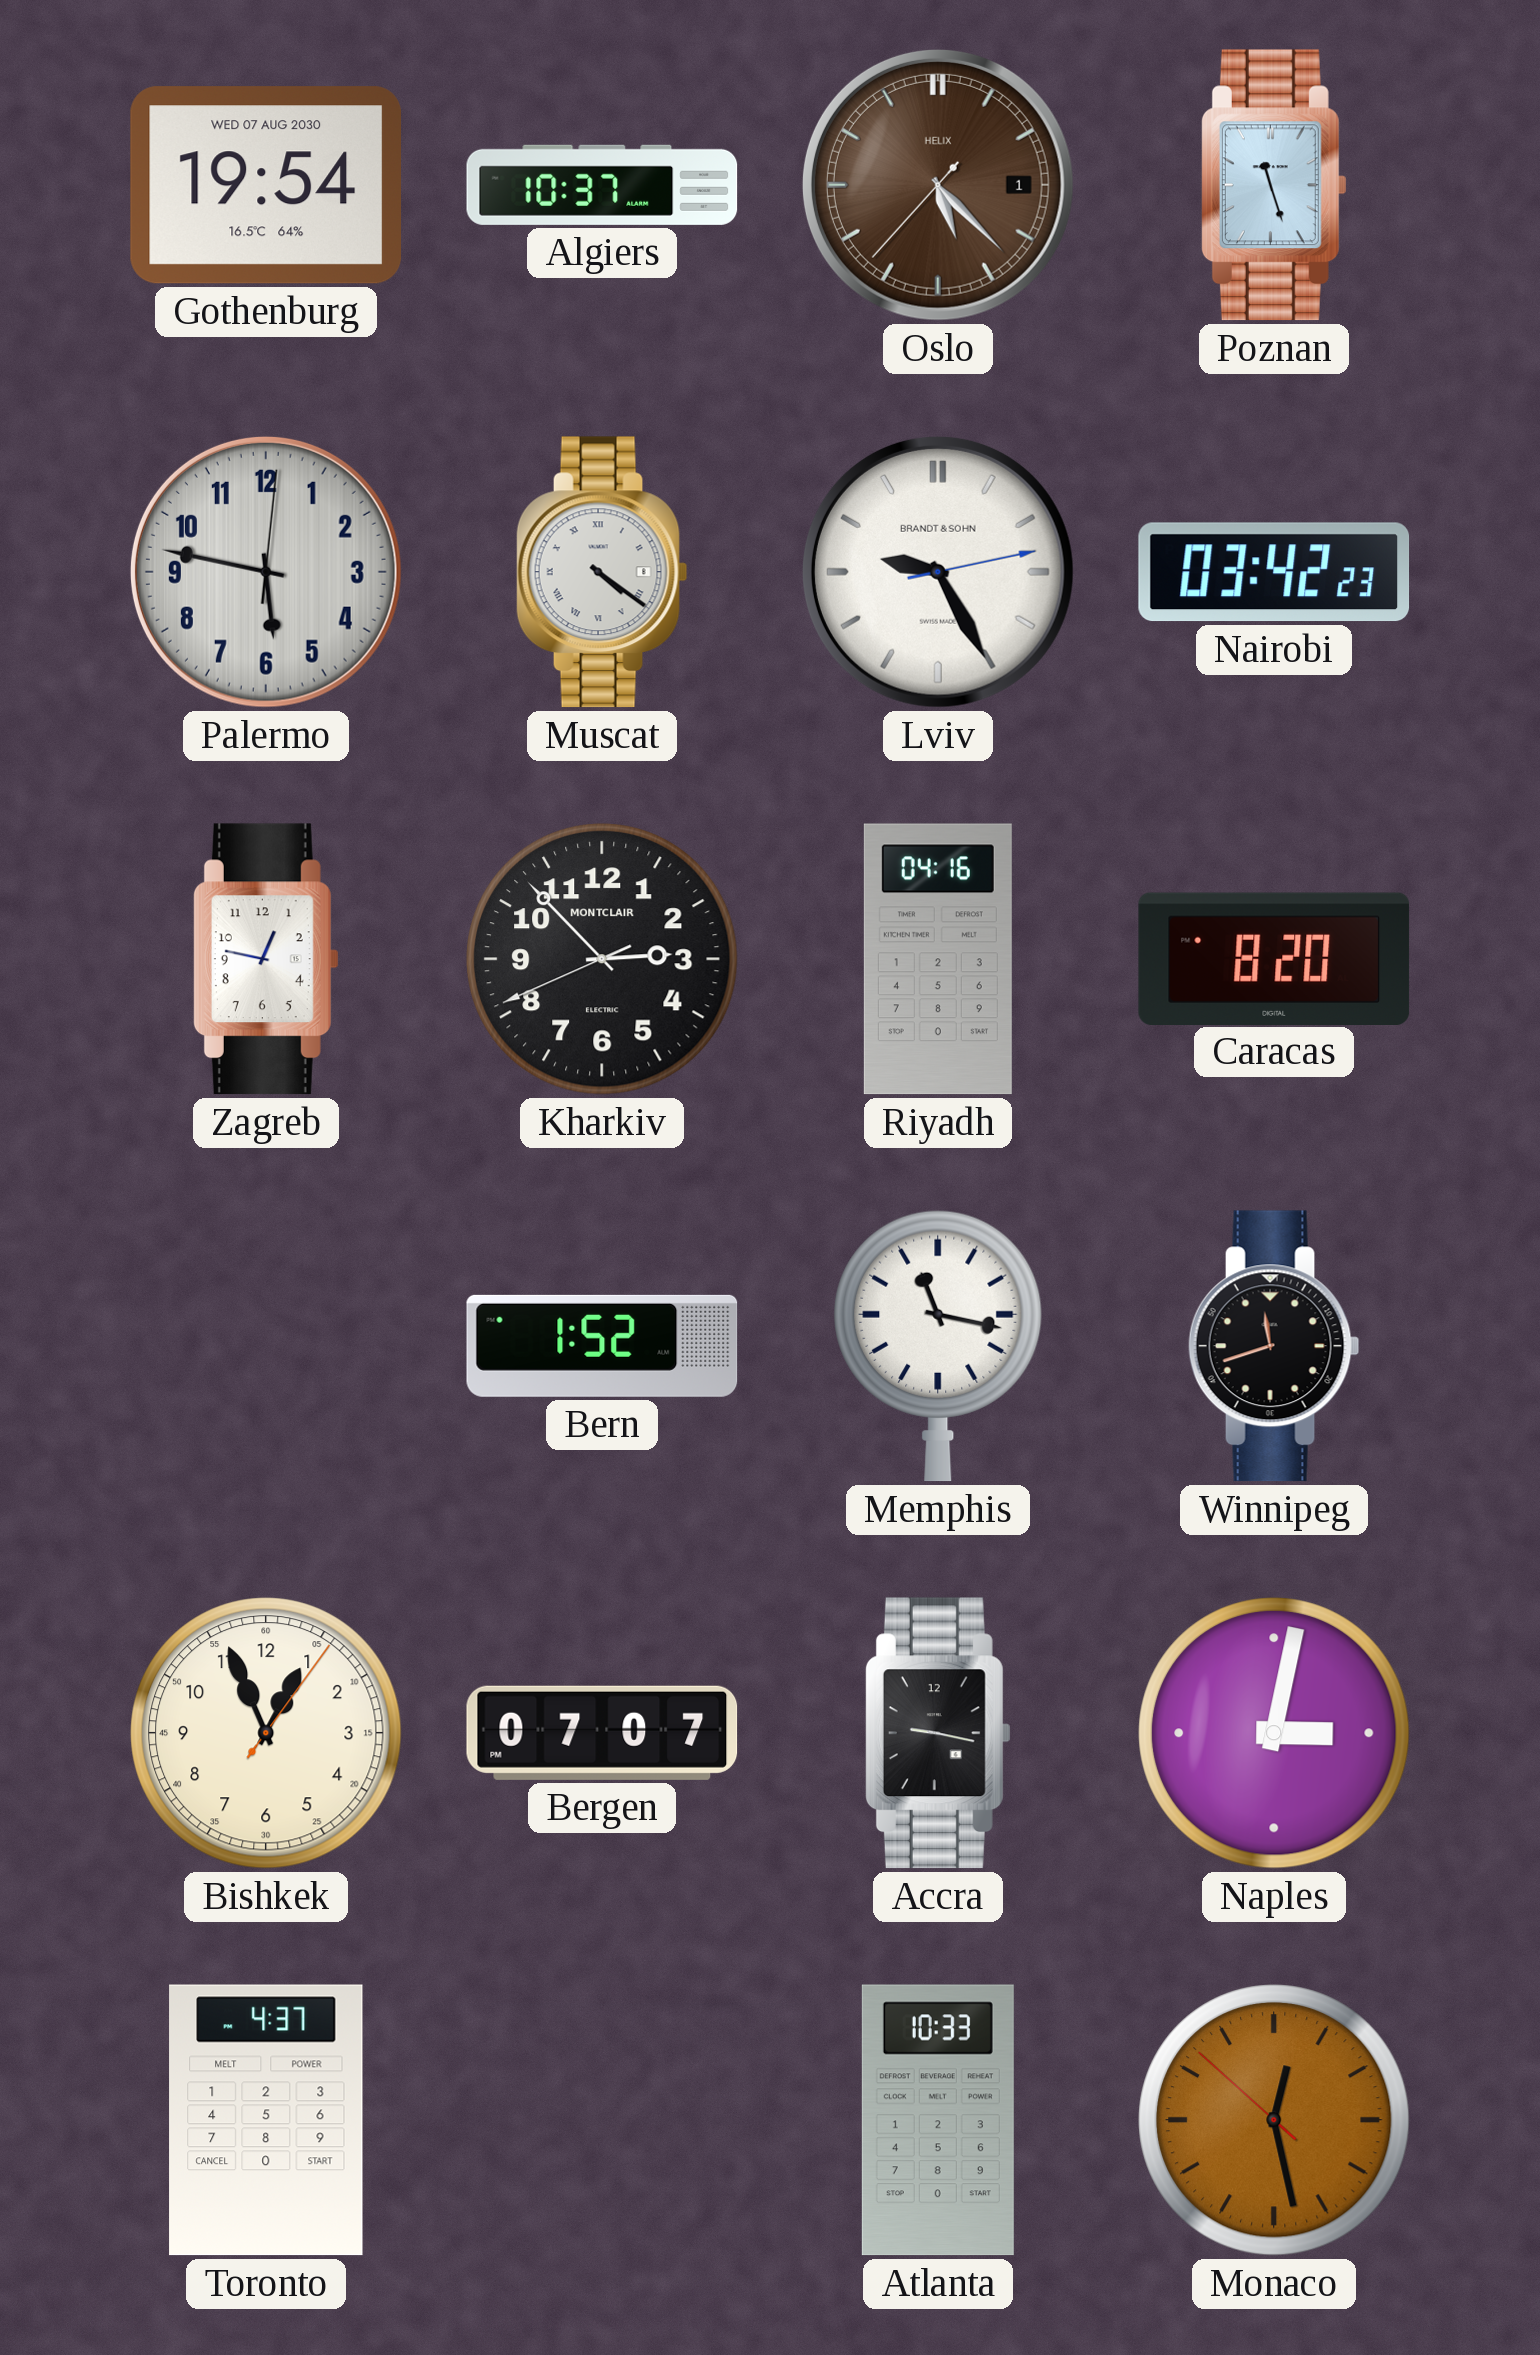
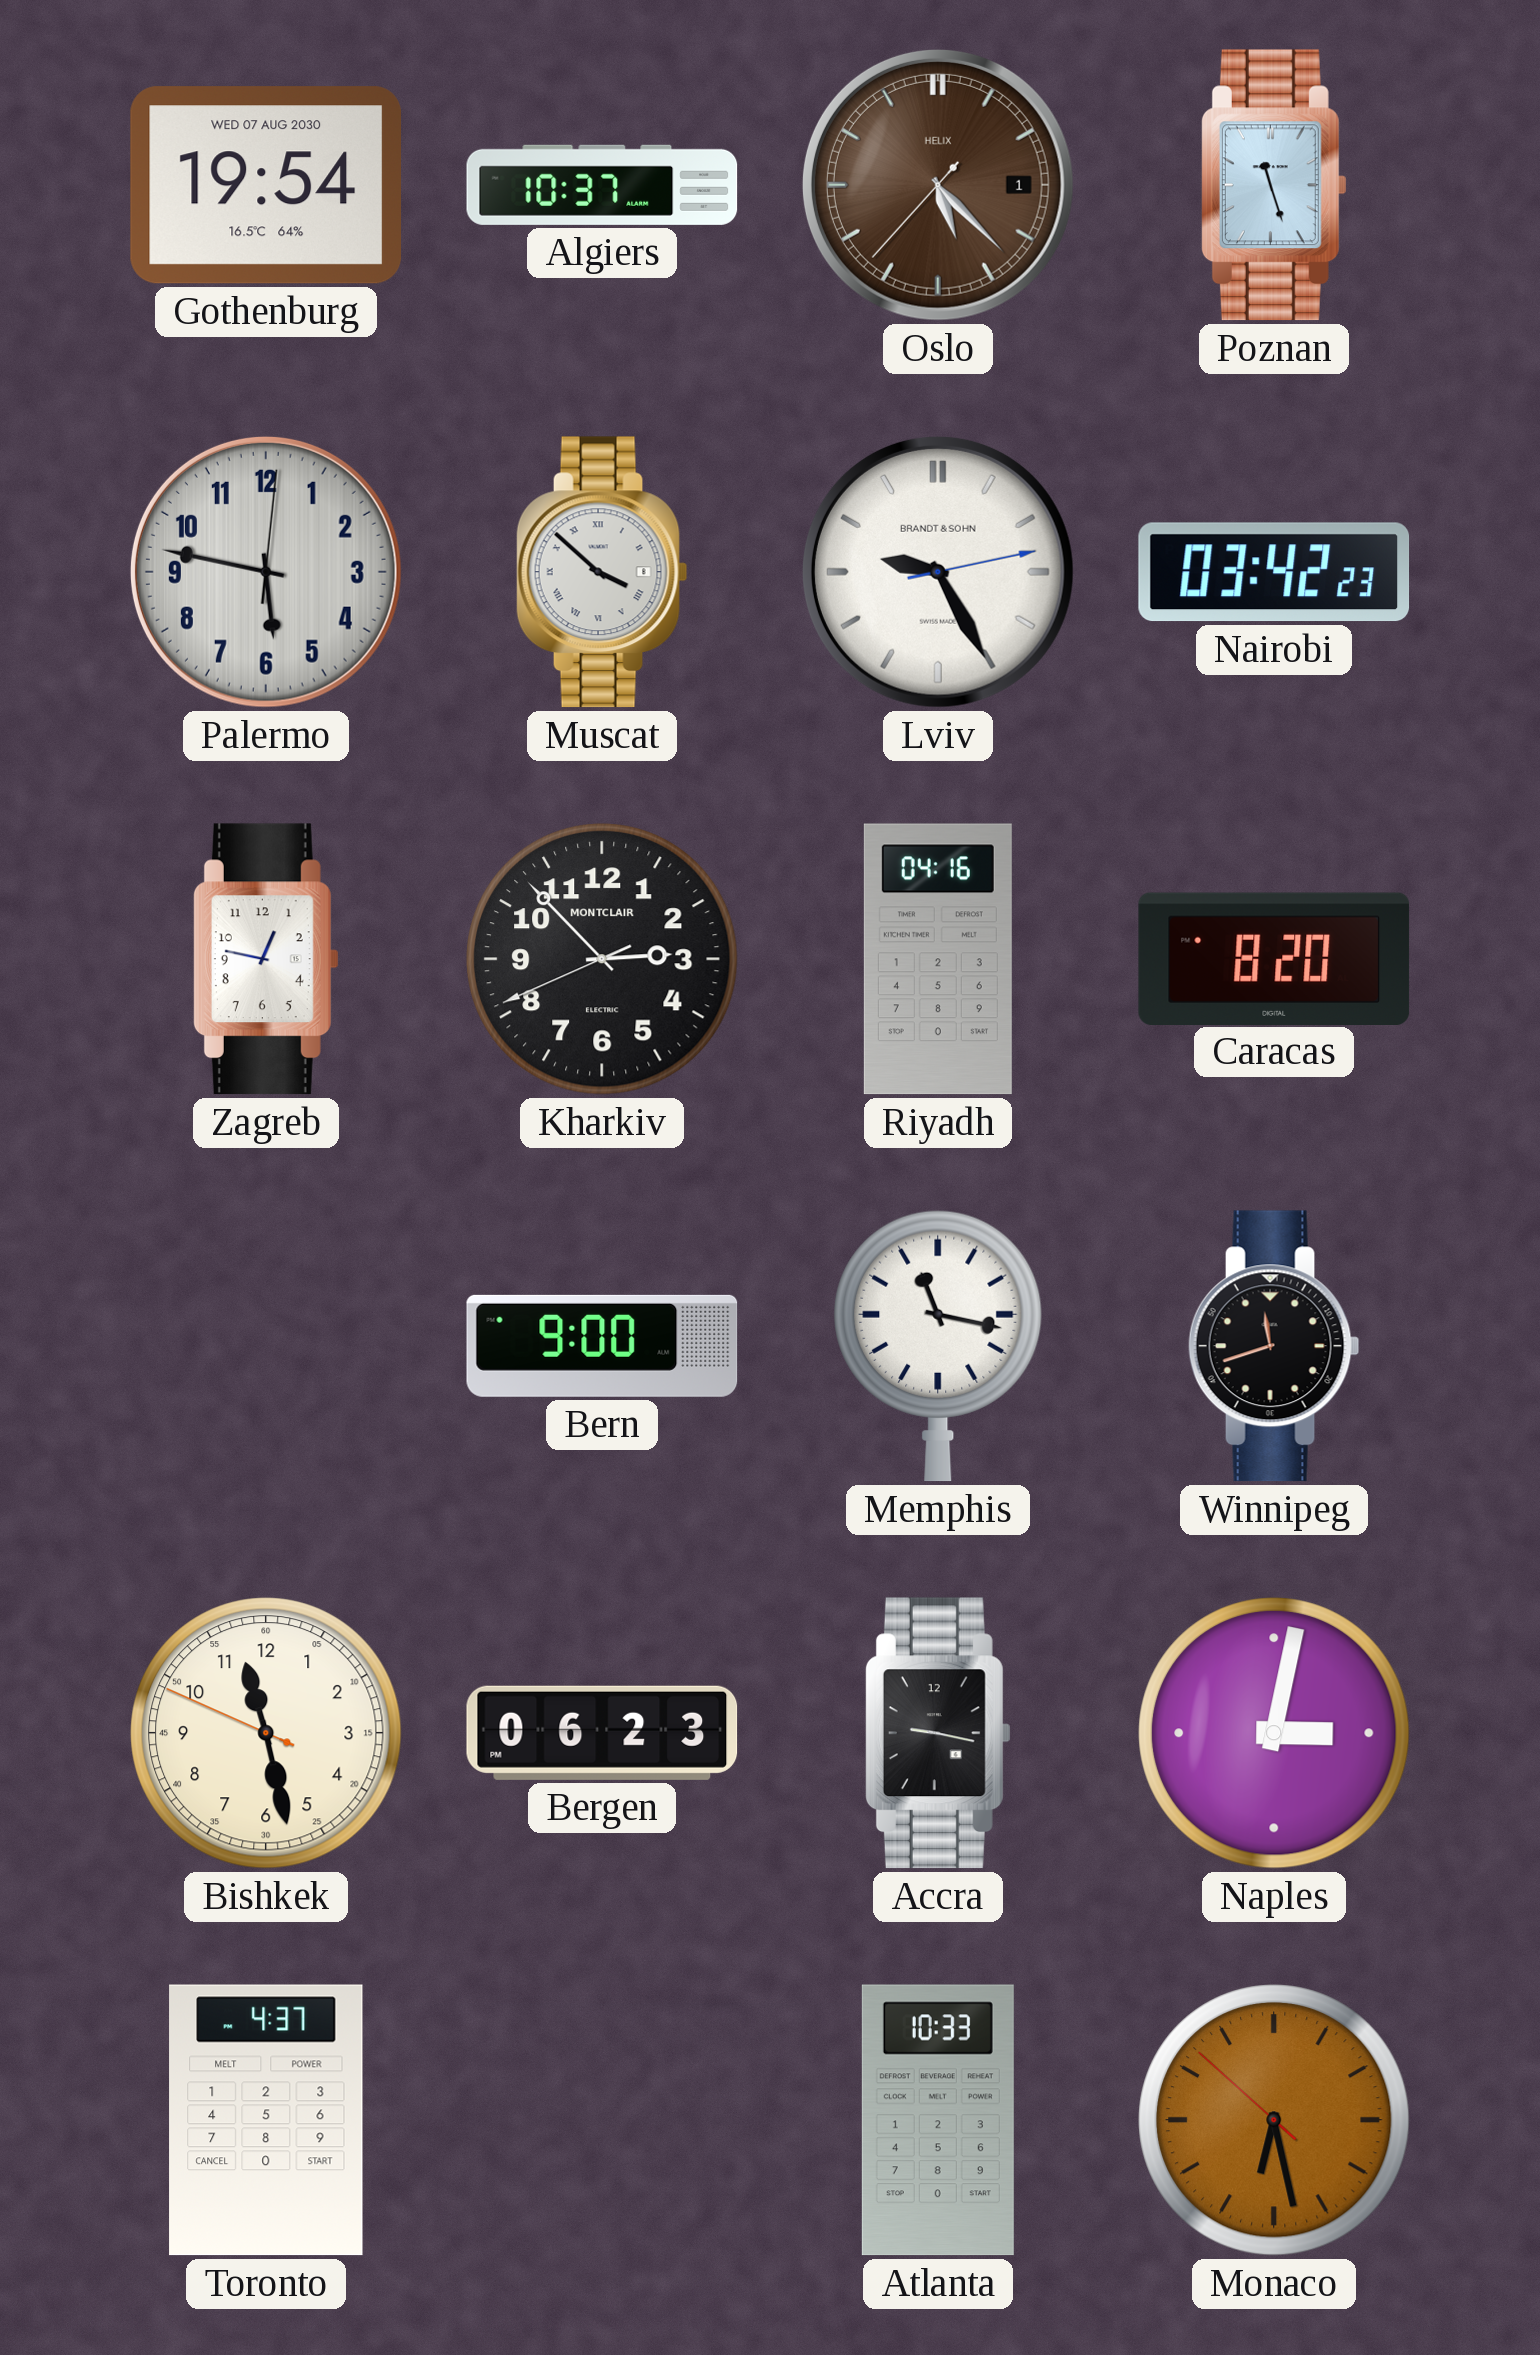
Muscat: 4:21 -> 3:52 (602, 572)
Bern: 1:52 -> 9:00 (602, 1346)
Bishkek: 12:56 -> 11:27 (267, 1734)
Bergen: 07:07 -> 06:23 (602, 1733)
Monaco: 12:27 -> 6:27 (1275, 2121)
